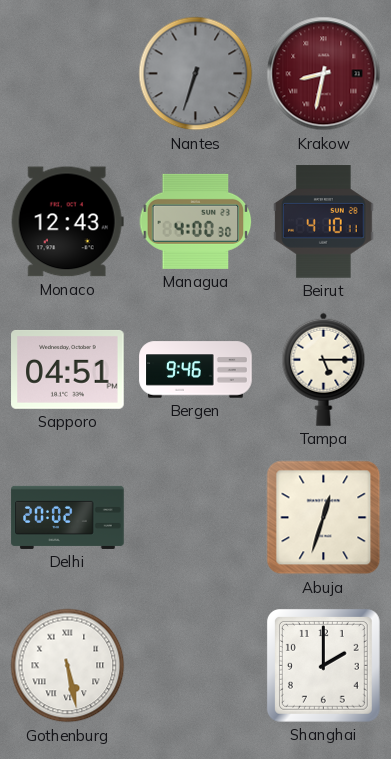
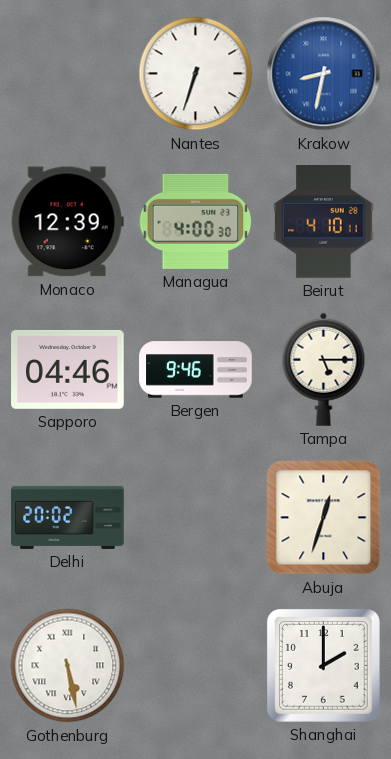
Nantes dial: grey -> white (196, 74)
Krakow dial: burgundy -> blue (324, 74)
Monaco: 12:43 -> 12:39 (67, 222)
Sapporo: 04:51 -> 04:46 (68, 369)
